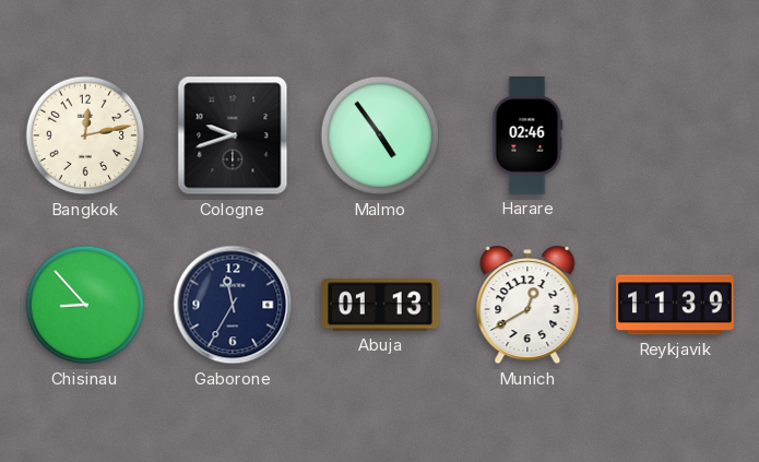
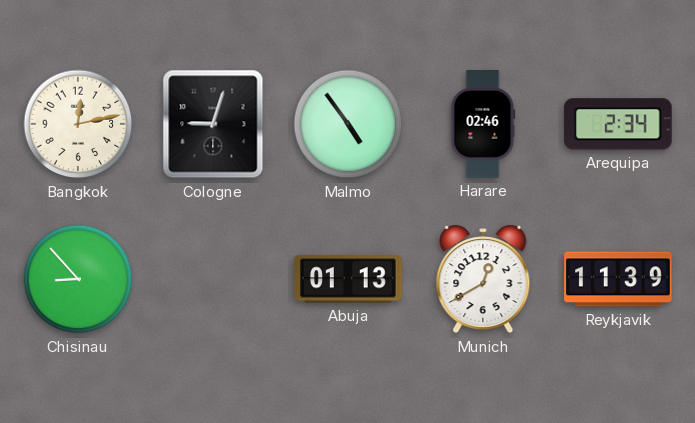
Cologne: 9:42 -> 9:03 (213, 124)
Arequipa: none -> 2:34 (619, 124)
Gaborone: 11:35 -> none (233, 305)
